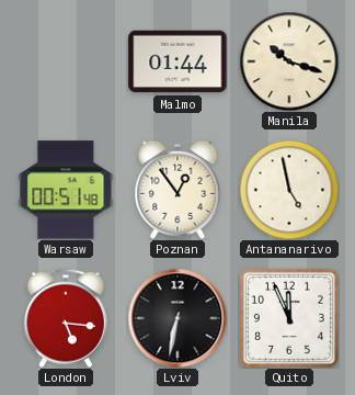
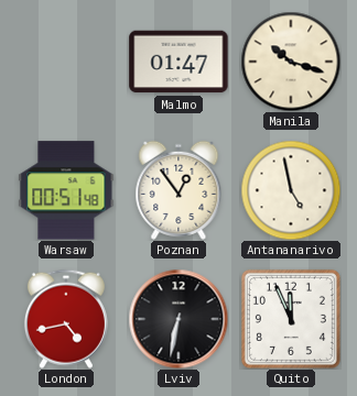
Malmo: 01:44 -> 01:47 (178, 62)
London: 5:16 -> 4:43 (66, 319)
